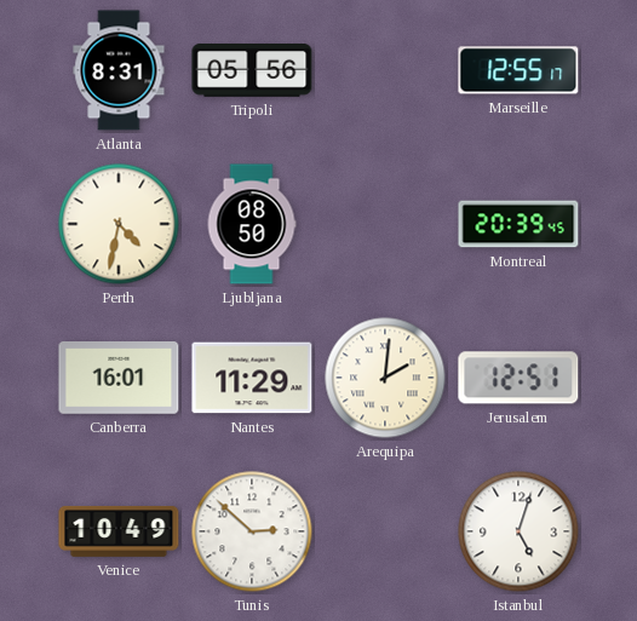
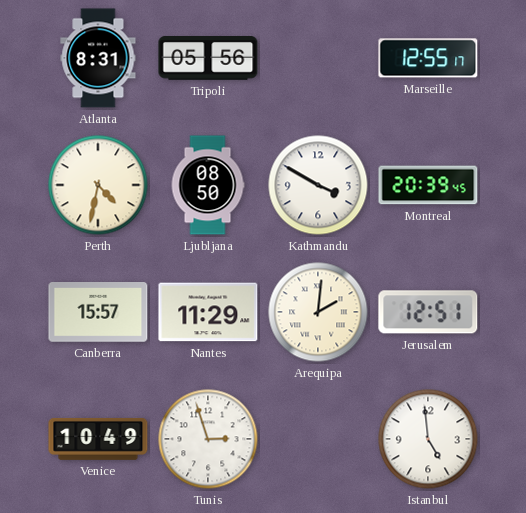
Kathmandu: none -> 3:50 (318, 185)
Canberra: 16:01 -> 15:57 (98, 313)
Tunis: 2:52 -> 2:57 (208, 439)
Istanbul: 5:03 -> 4:59 (428, 439)
